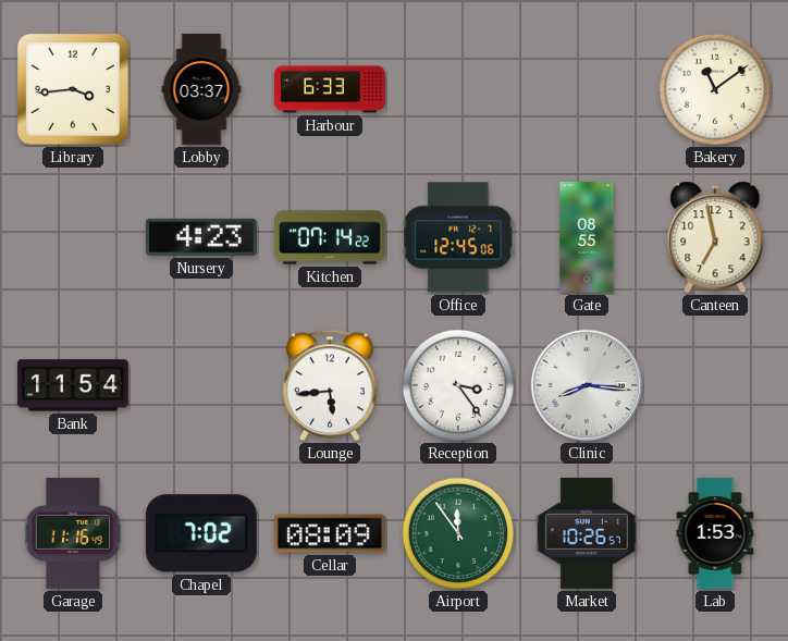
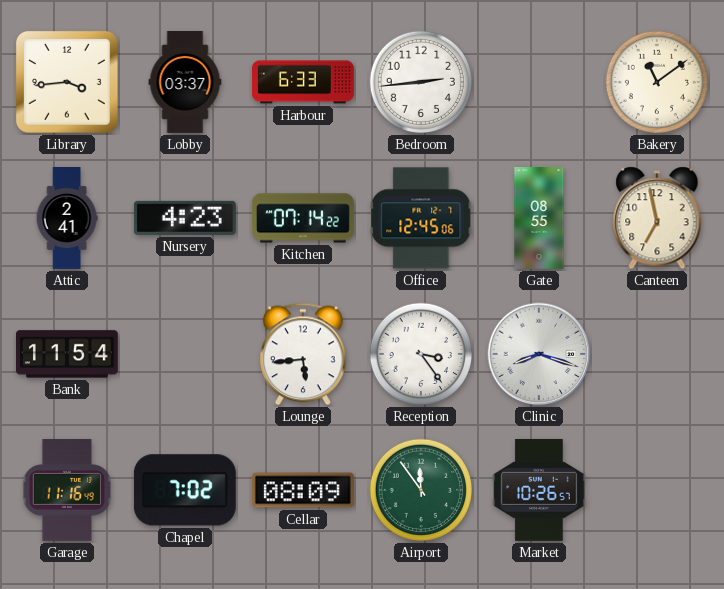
Bedroom: none -> 2:44 (421, 82)
Attic: none -> 2:41 (67, 219)
Clinic: 8:16 -> 8:18 (539, 354)
Lab: 1:53 -> none (715, 534)
